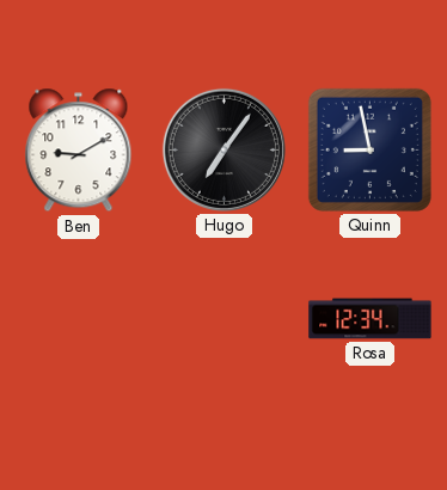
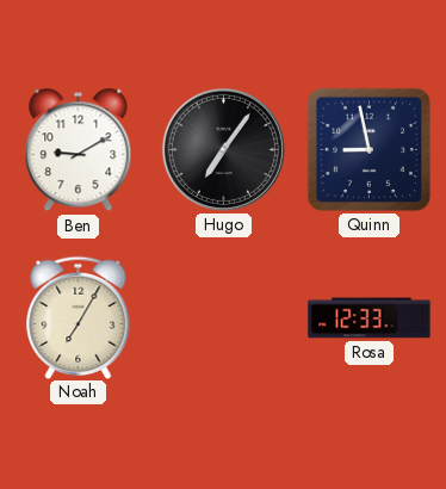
Noah: none -> 7:05 (79, 317)
Rosa: 12:34 -> 12:33 (370, 318)
